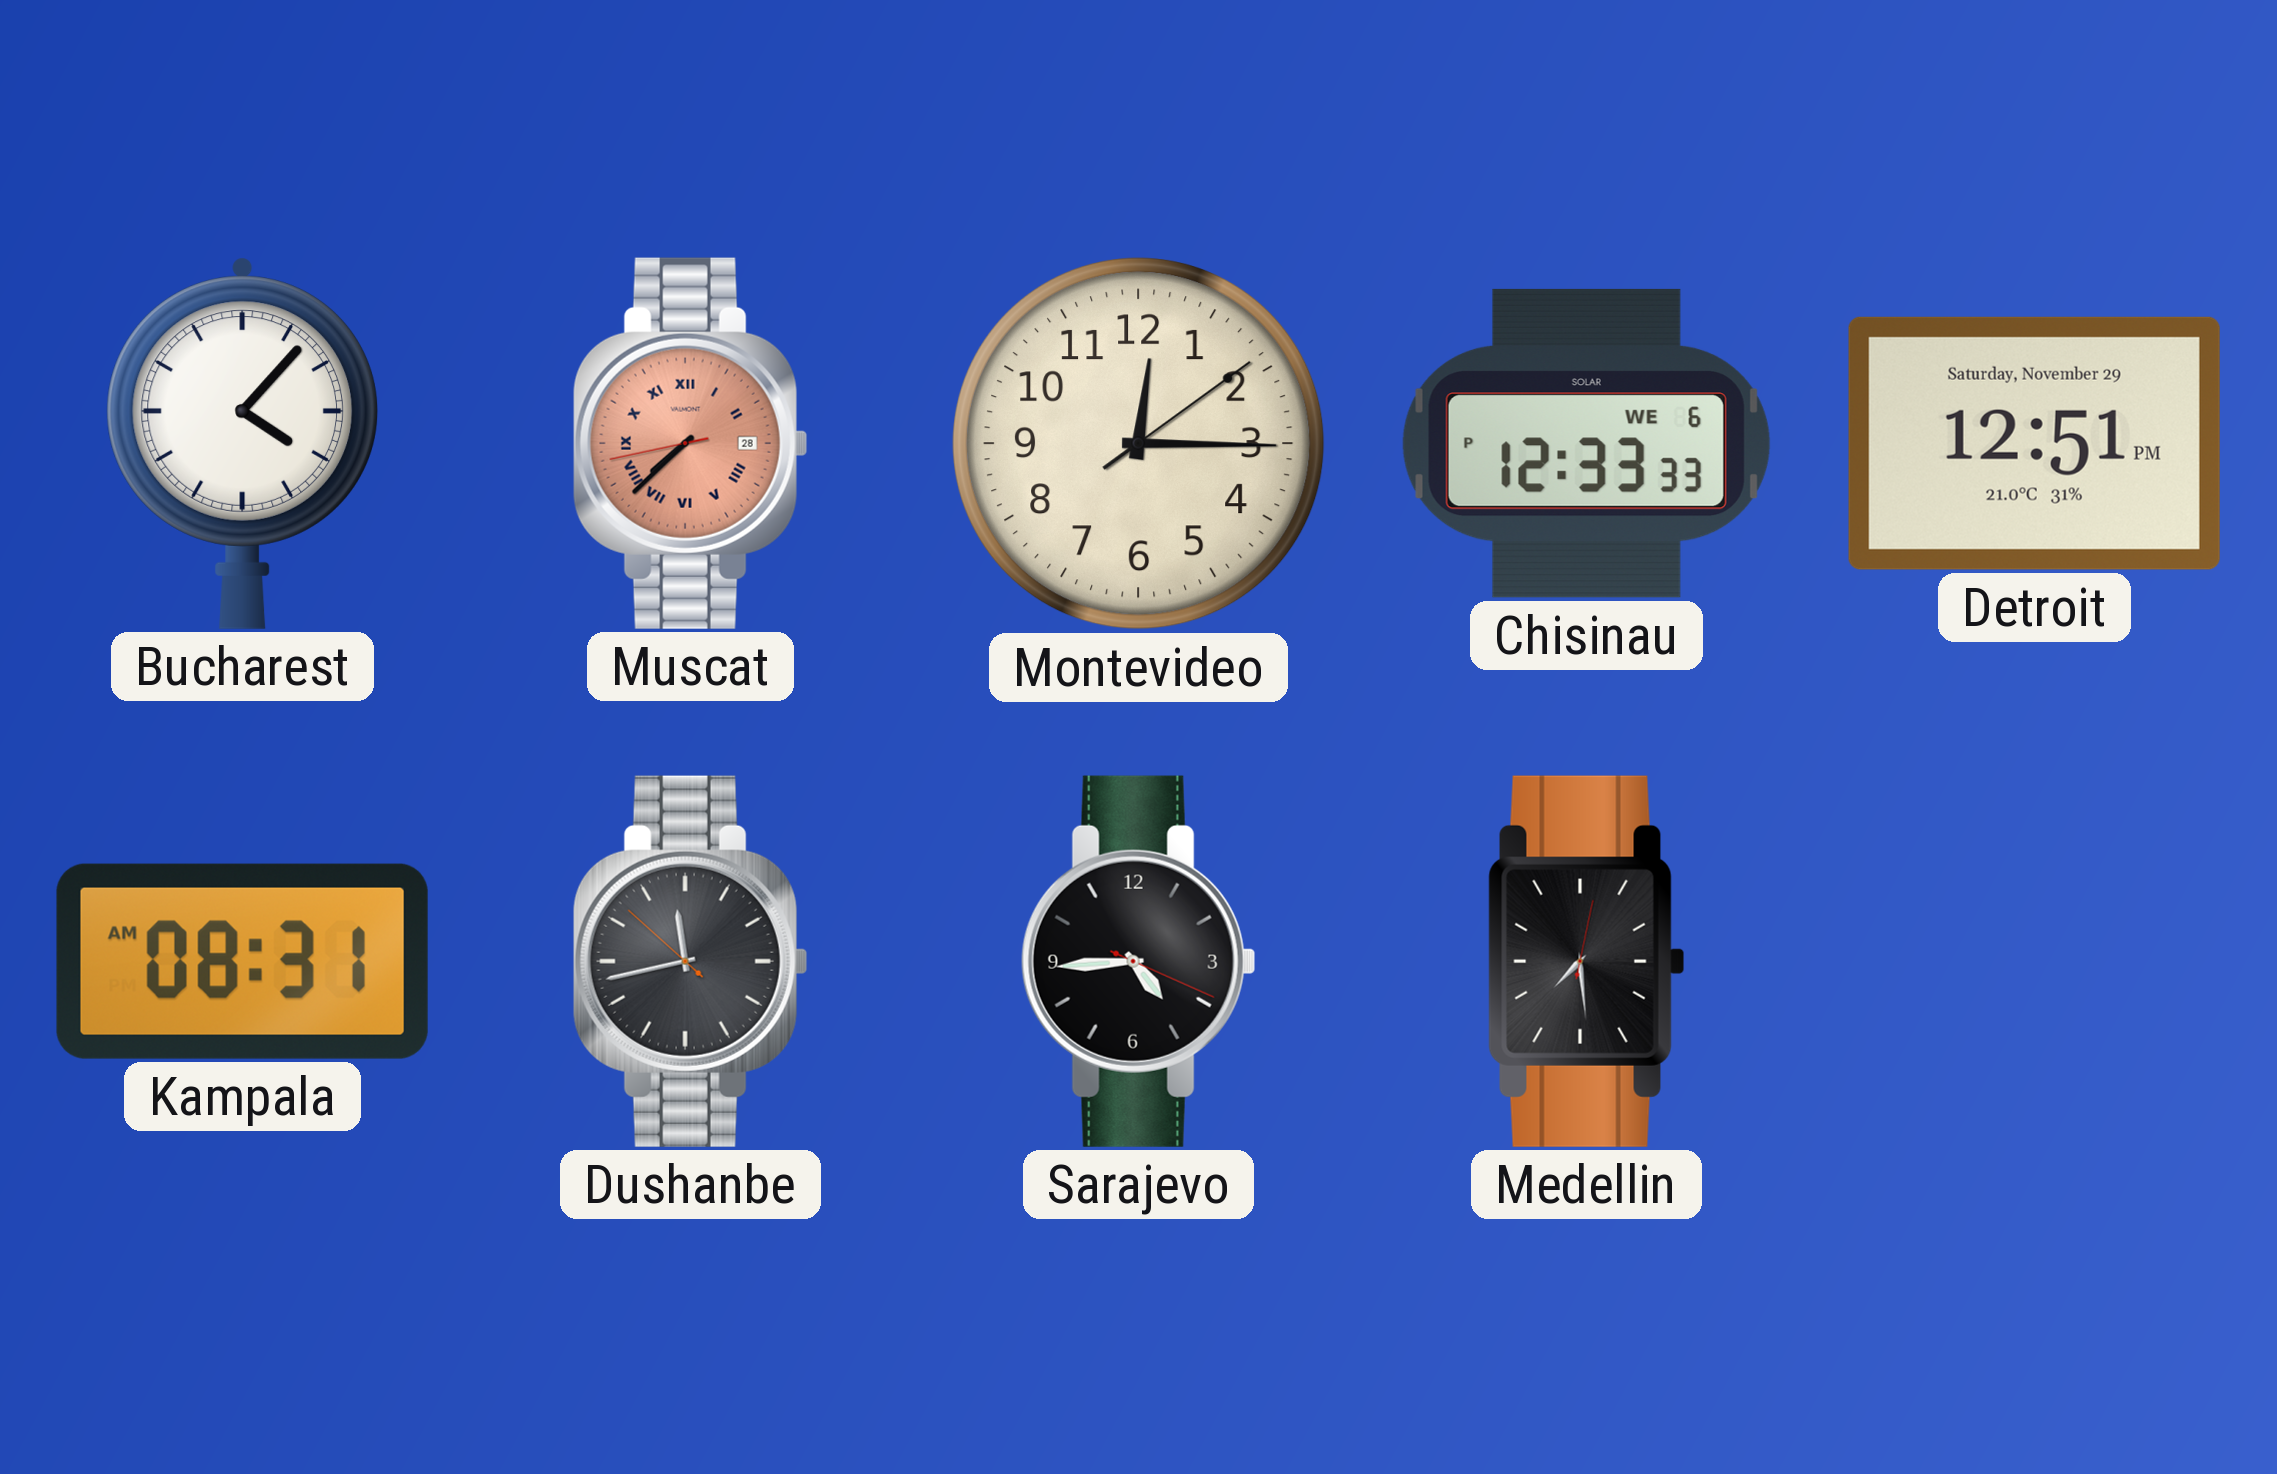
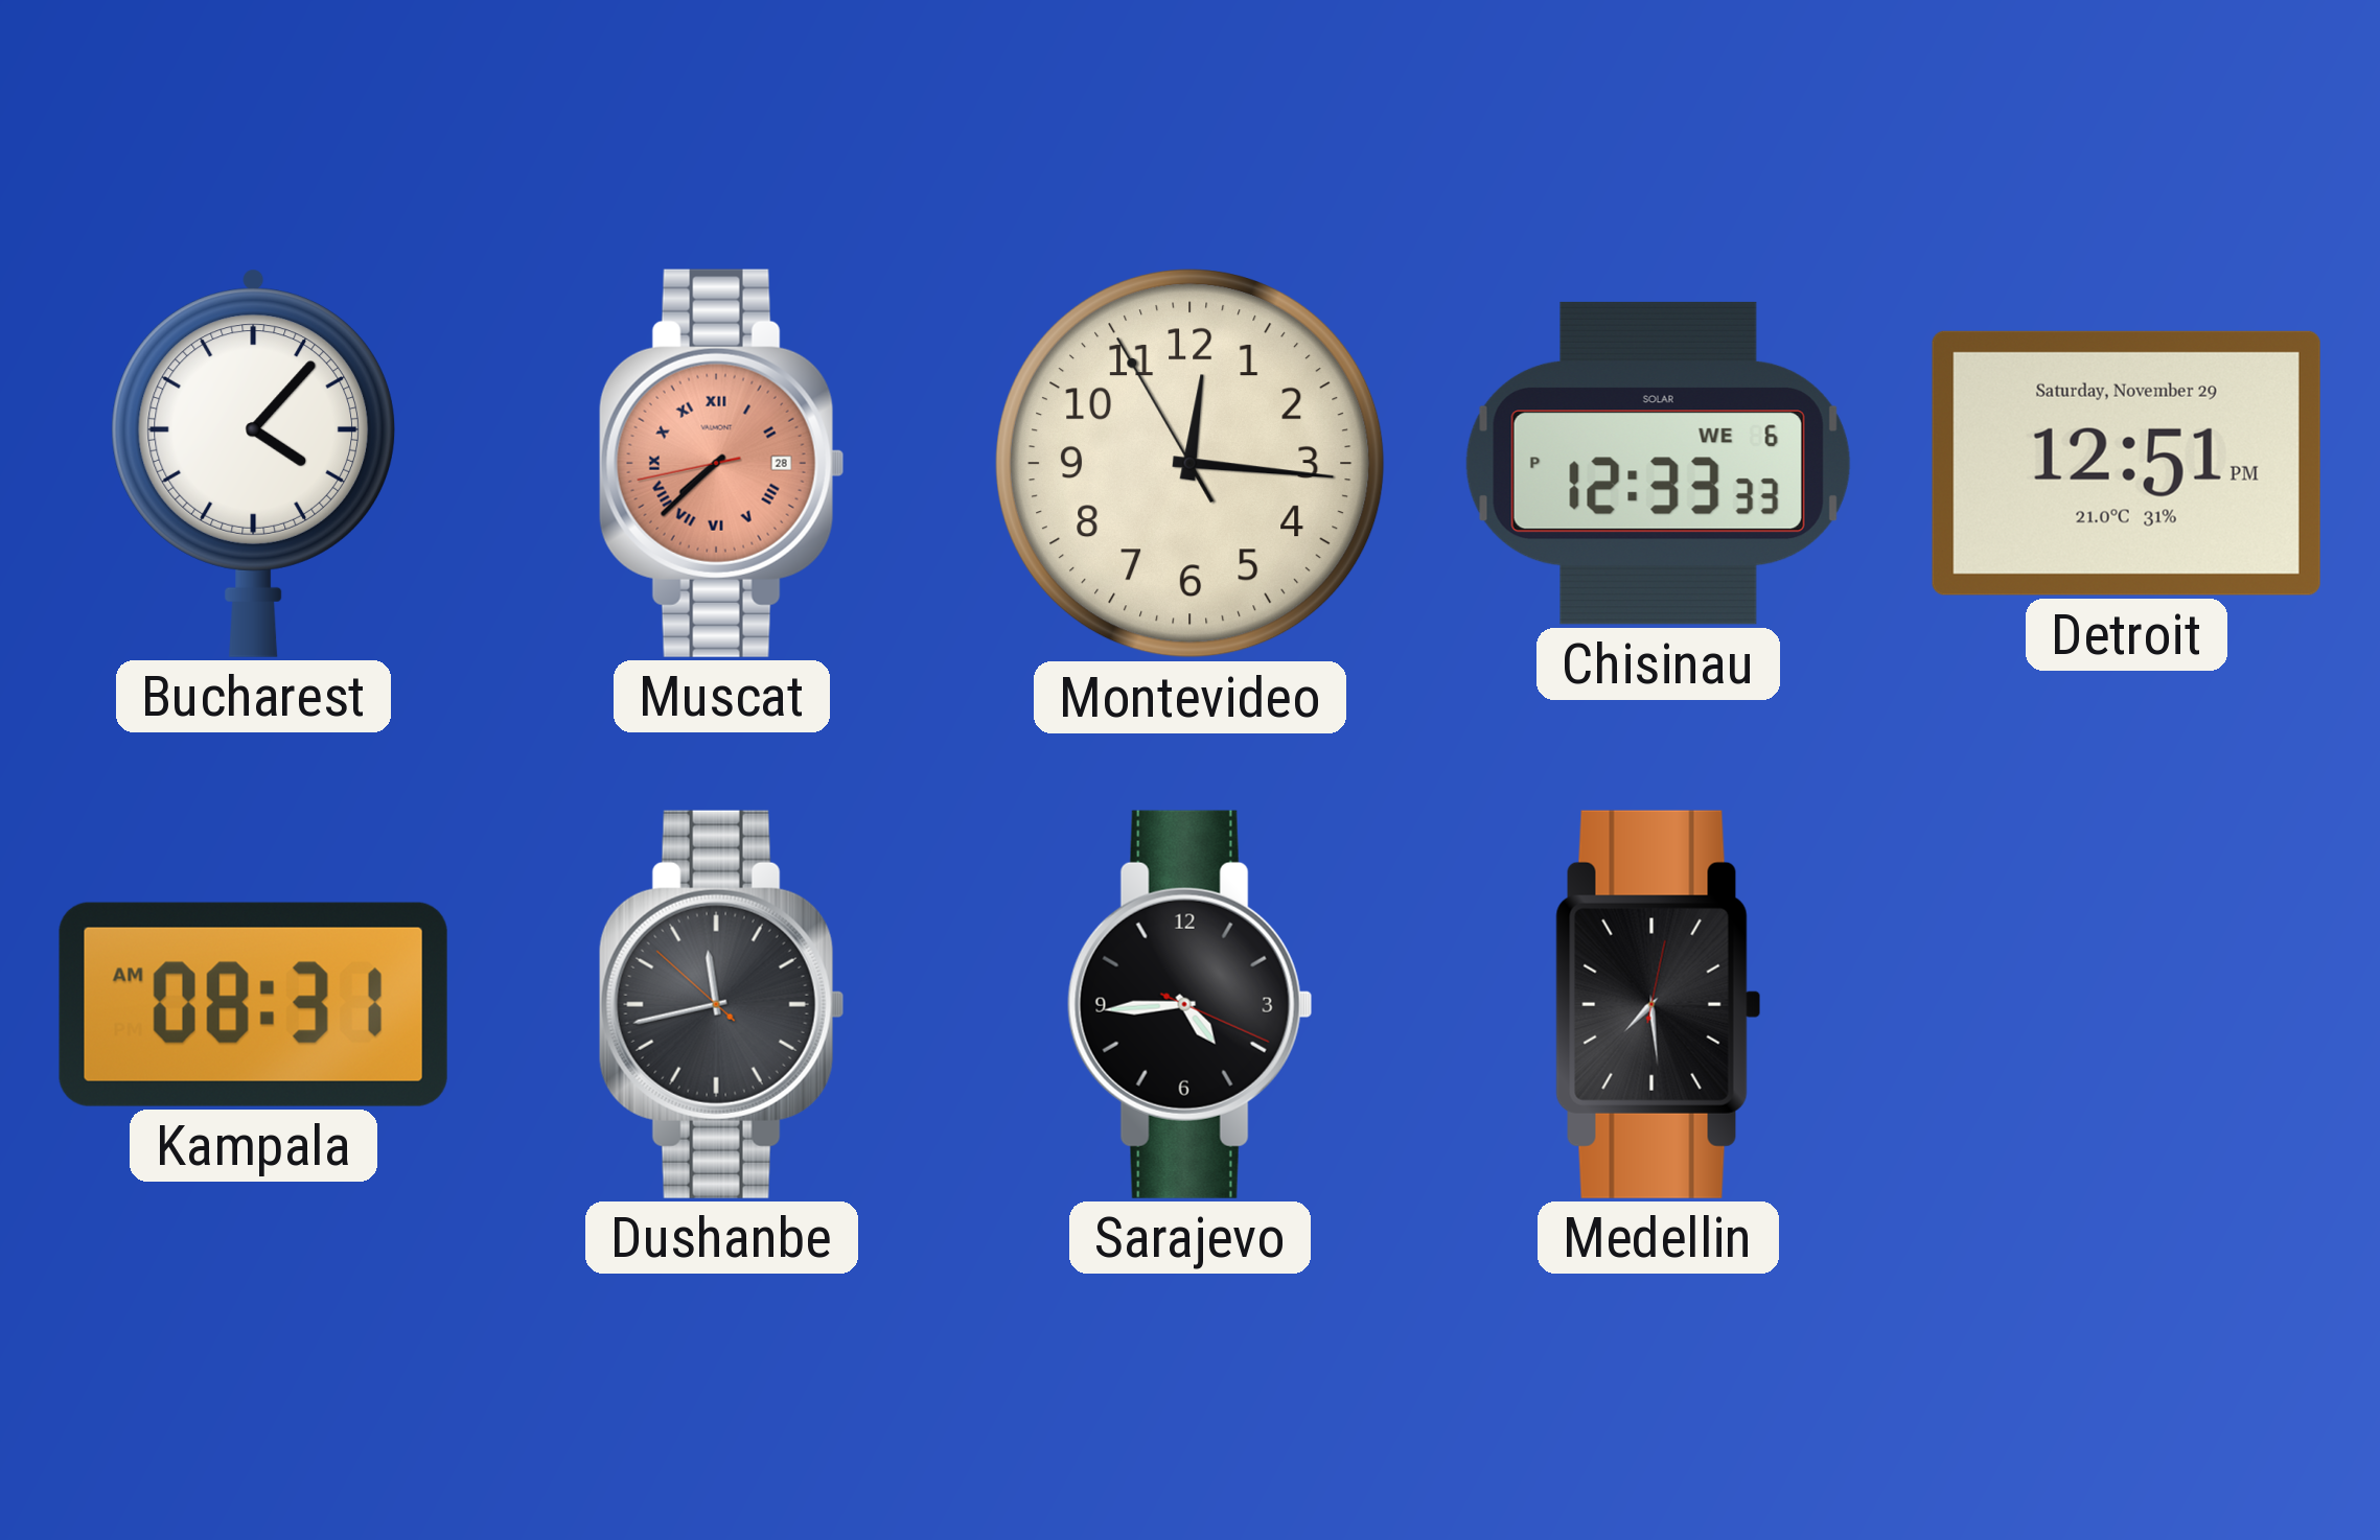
Montevideo: 12:15:09 -> 12:15:55 (1191, 464)
